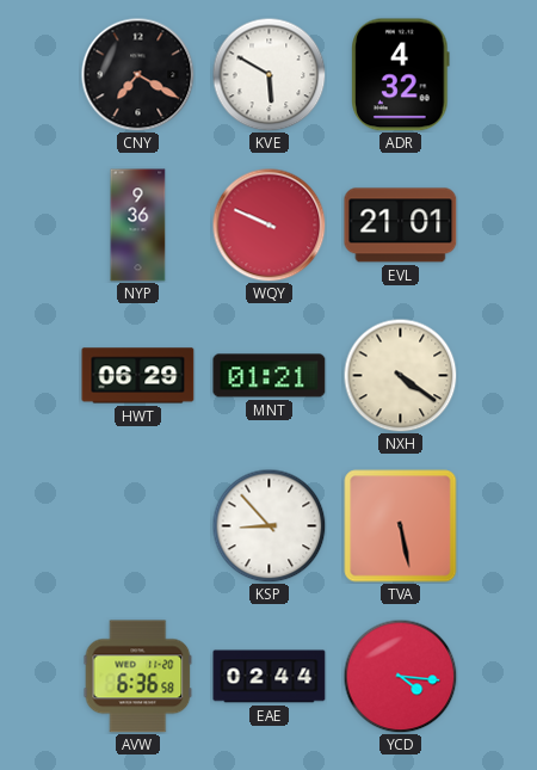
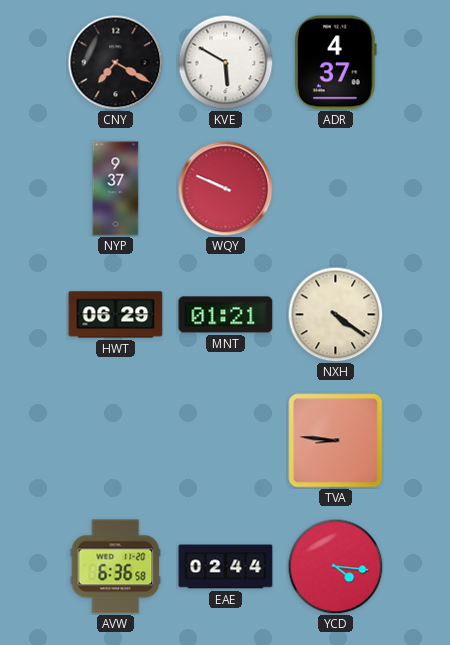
ADR: 4:32 -> 4:37 (336, 63)
NYP: 9:36 -> 9:37 (116, 189)
EVL: 21:01 -> none (401, 226)
KSP: 8:53 -> none (268, 525)
TVA: 5:28 -> 8:46 (336, 441)
